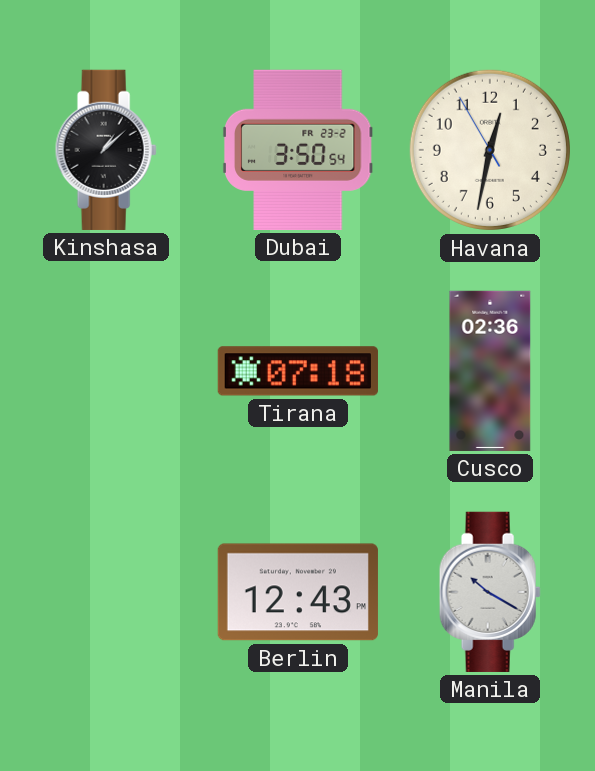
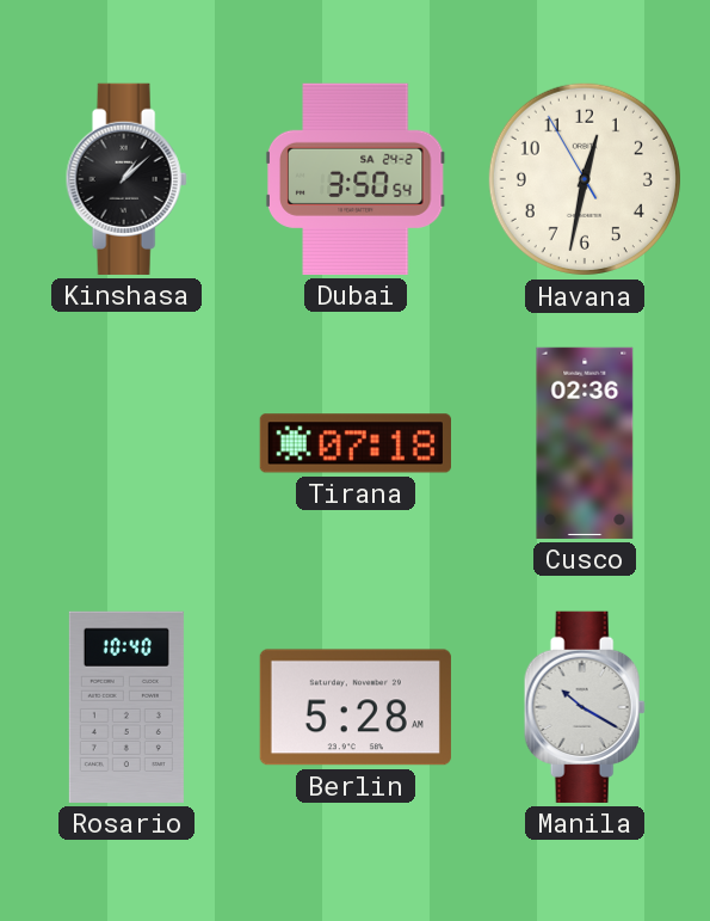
Dubai date: FR 23-2 -> SA 24-2 (356, 179)
Rosario: none -> 10:40 (126, 707)
Berlin: 12:43 -> 5:28 (356, 707)
